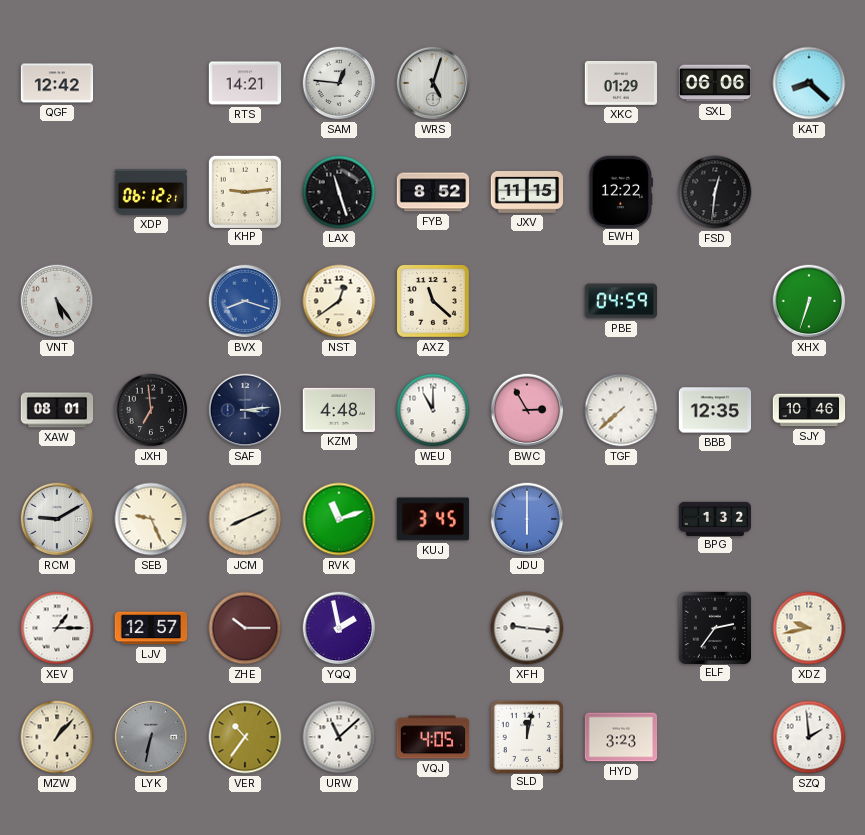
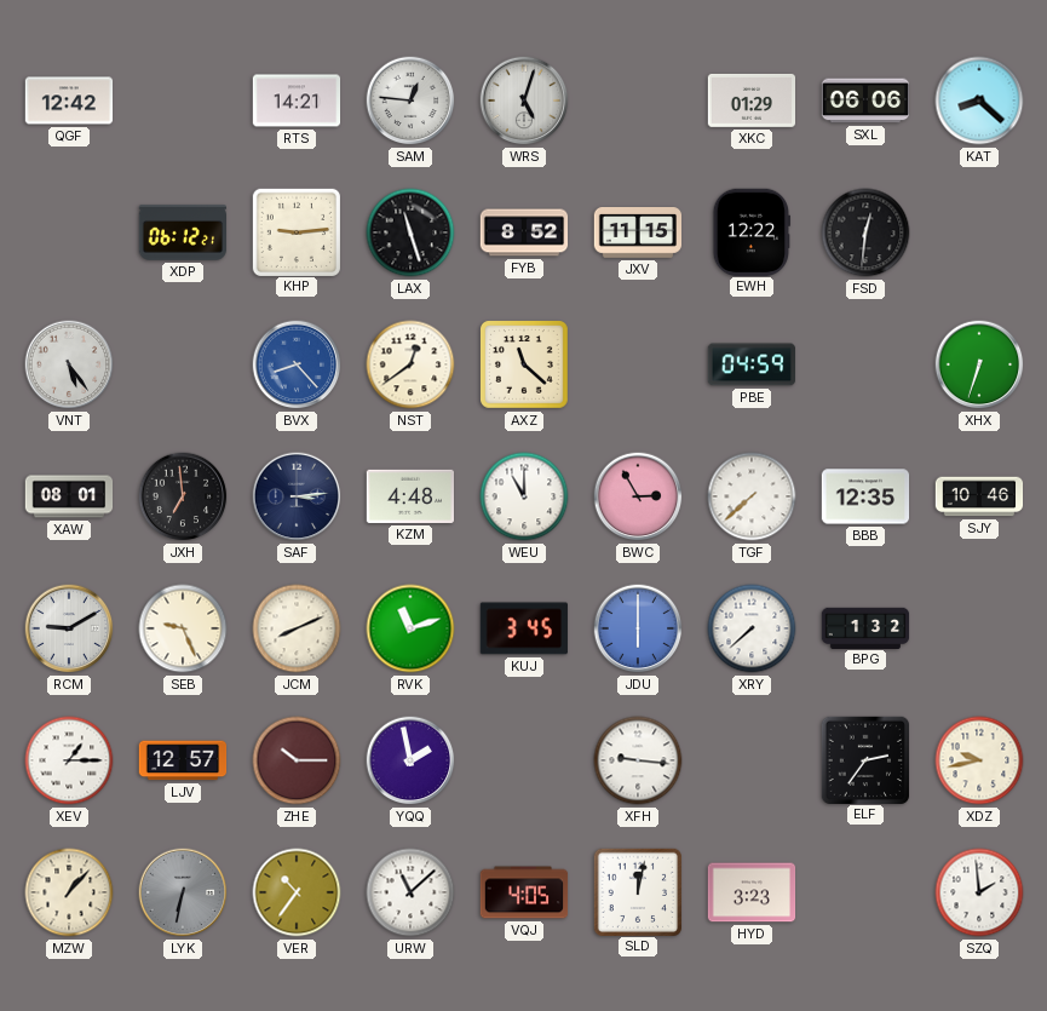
BVX: 8:18 -> 8:23 (297, 364)
XRY: none -> 7:38 (752, 628)
